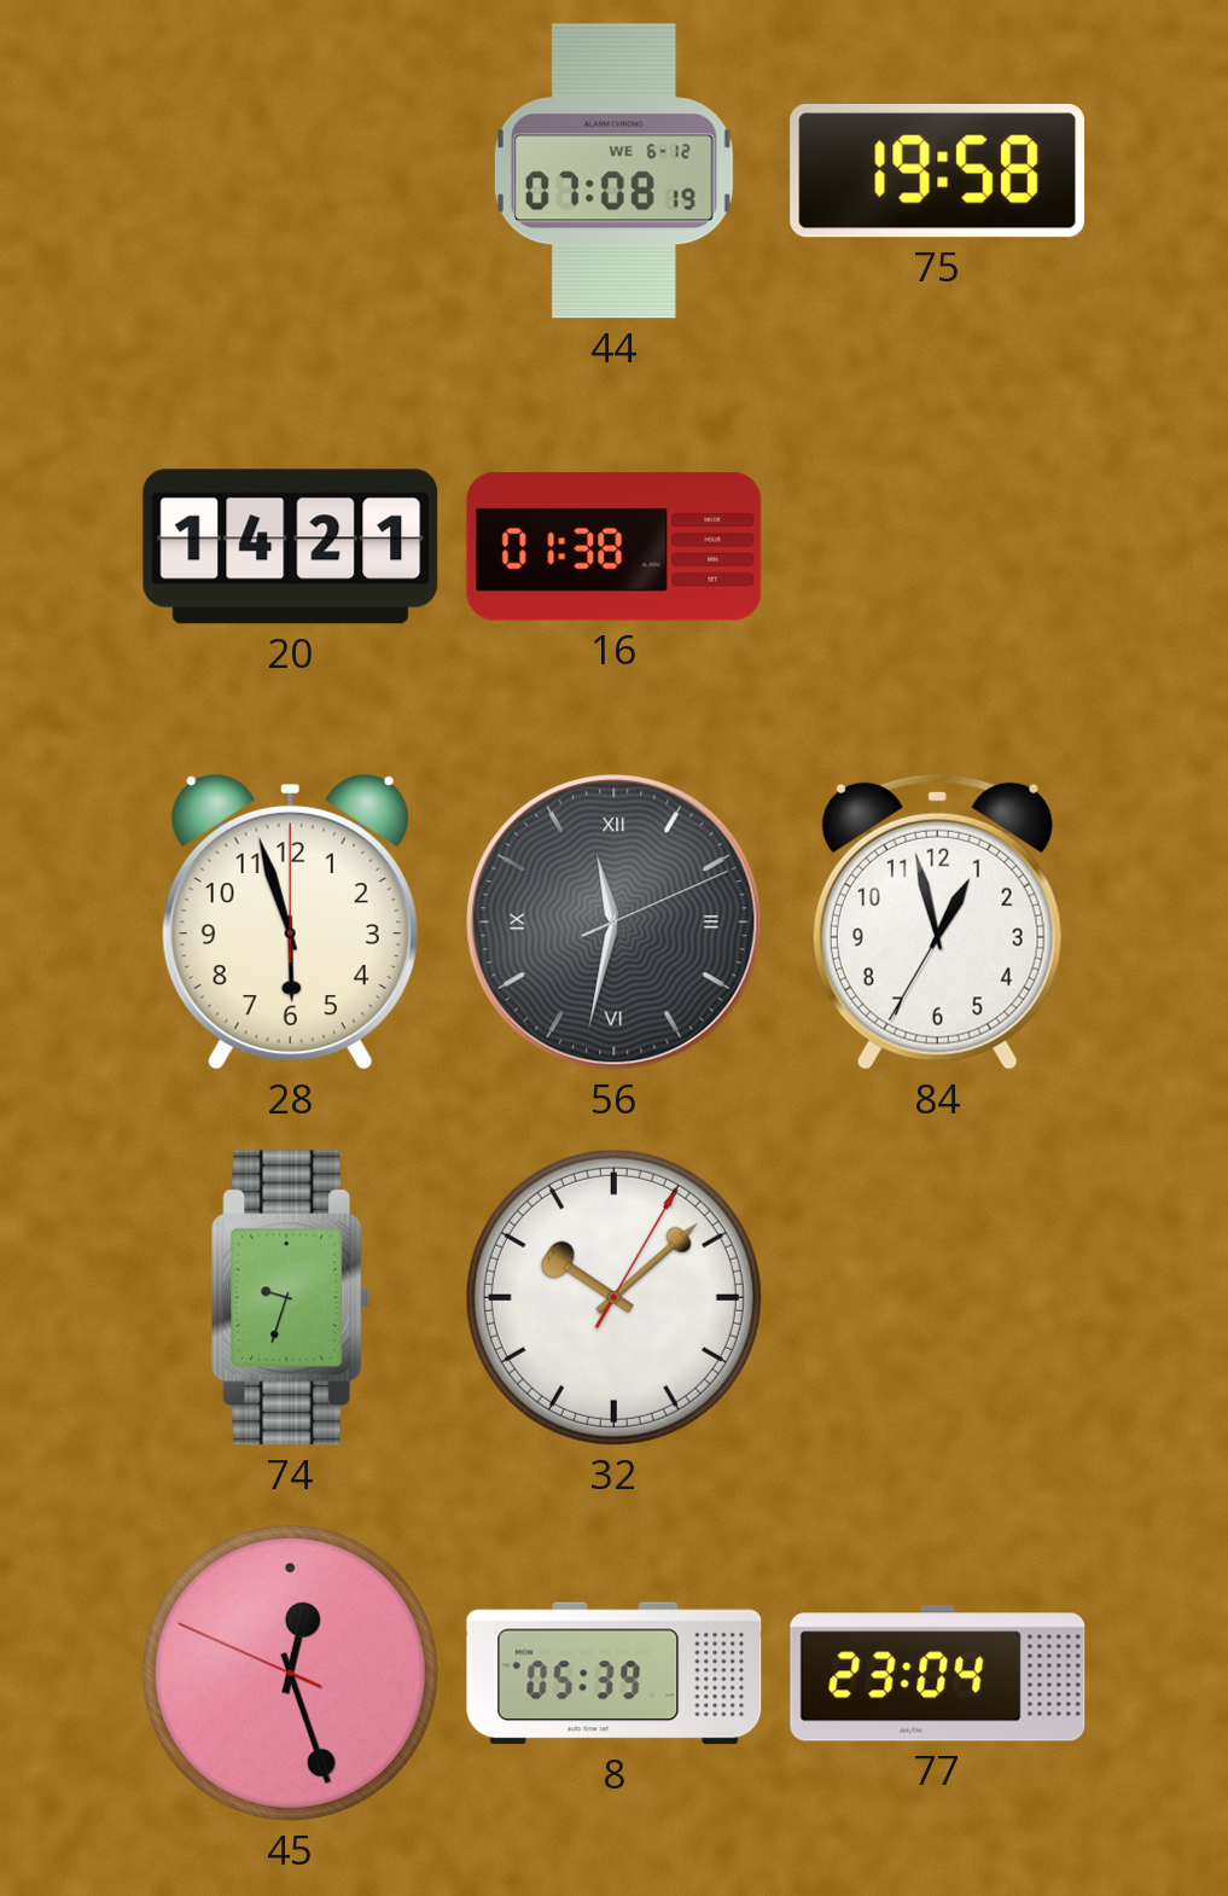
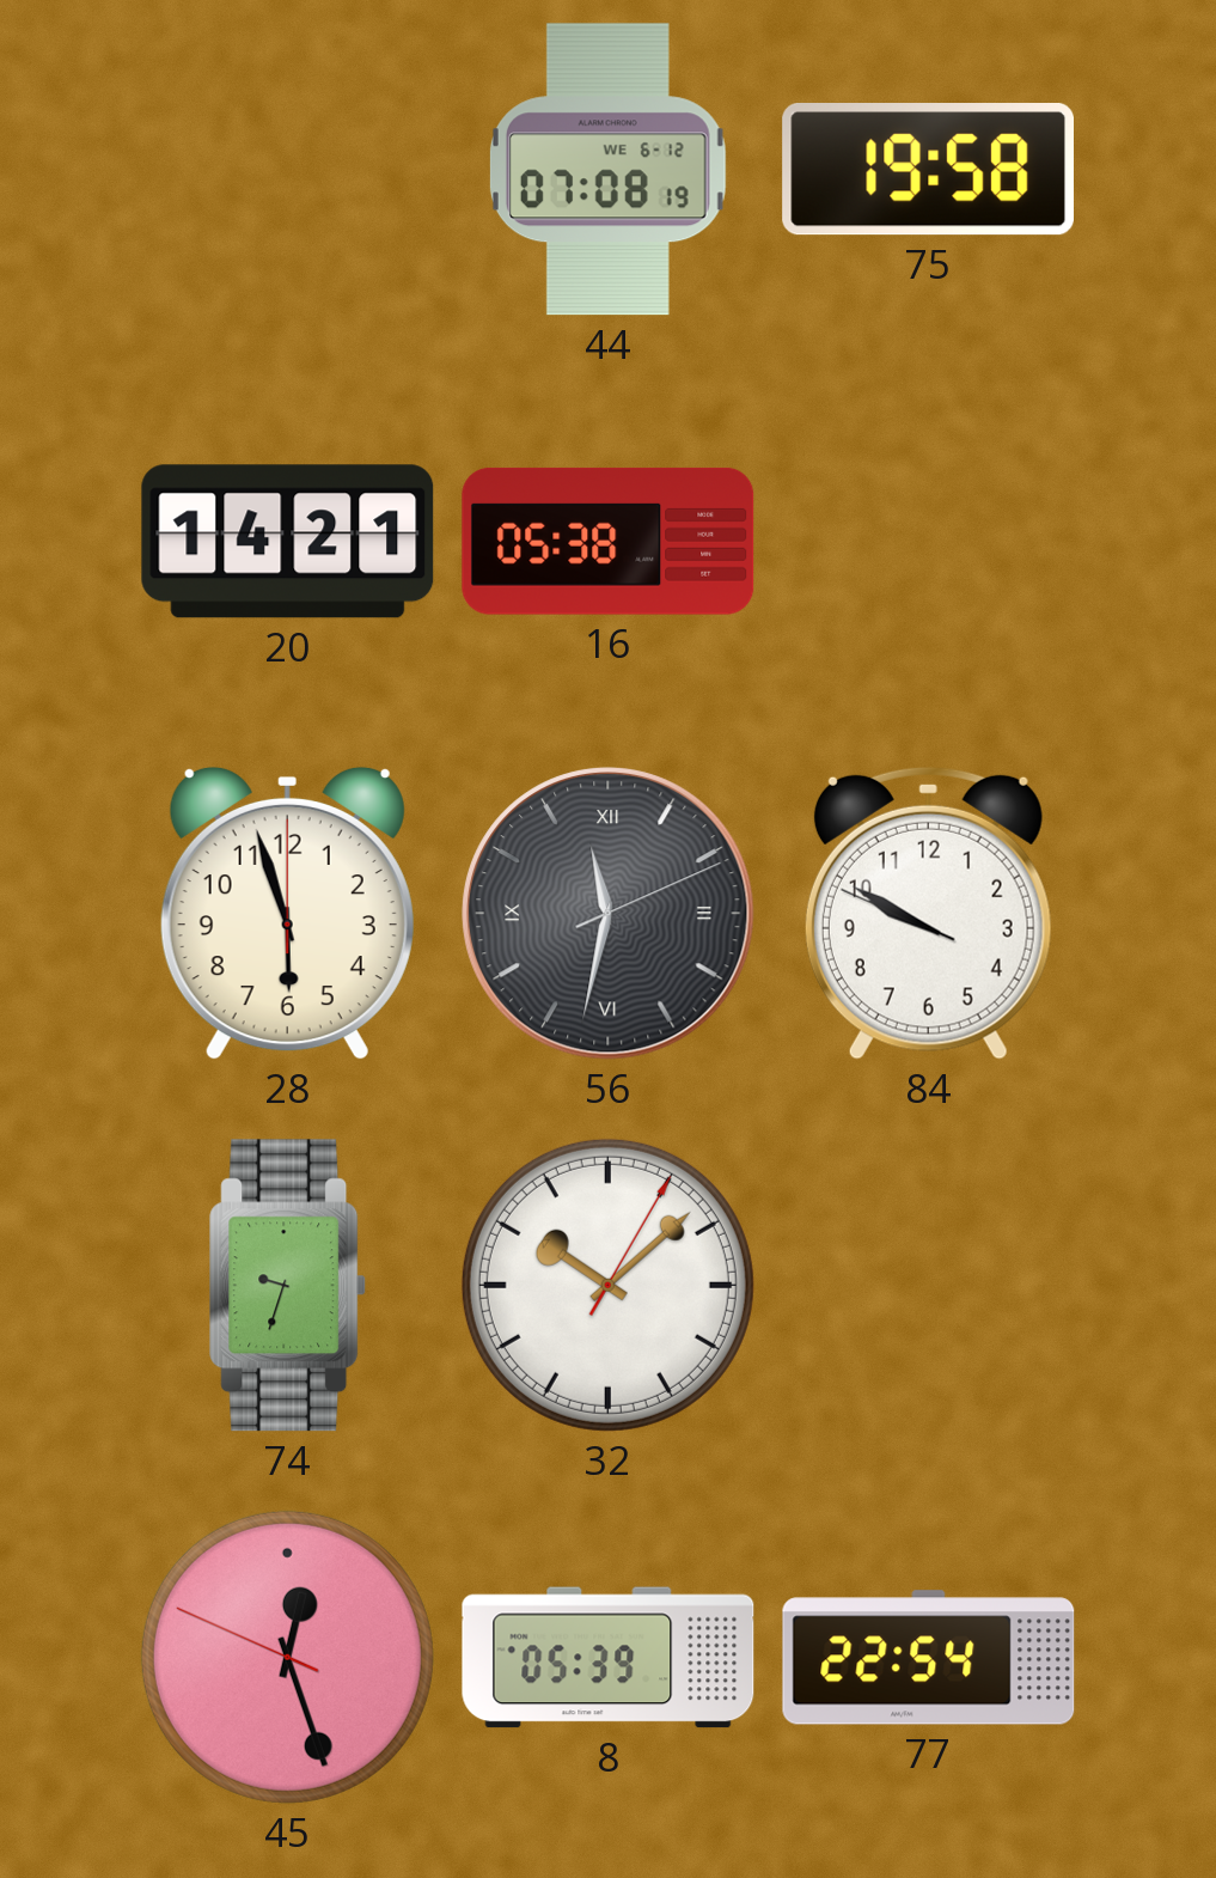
16: 01:38 -> 05:38 (609, 541)
84: 12:57 -> 9:49 (928, 913)
77: 23:04 -> 22:54 (929, 1658)
